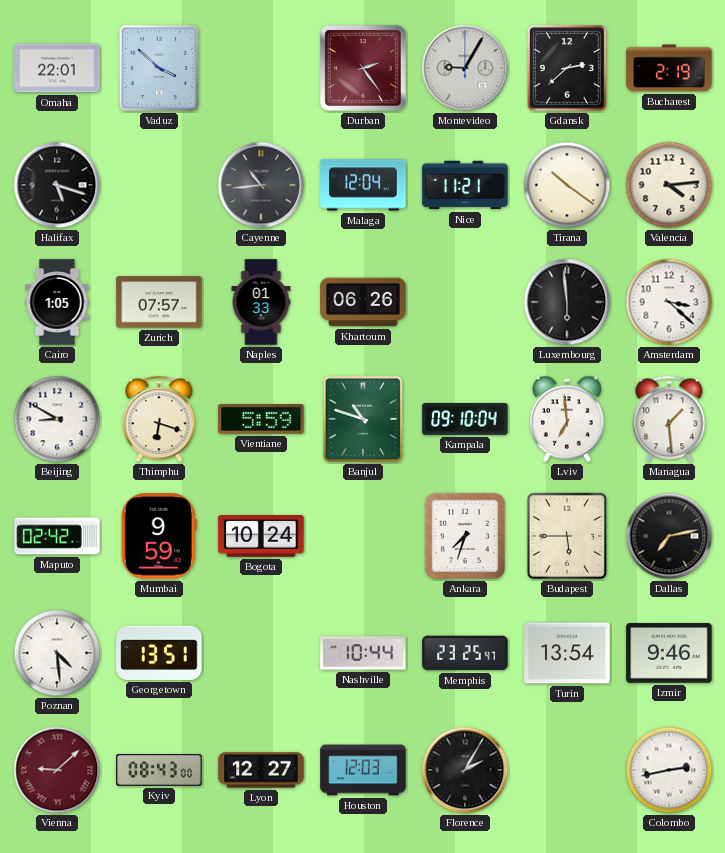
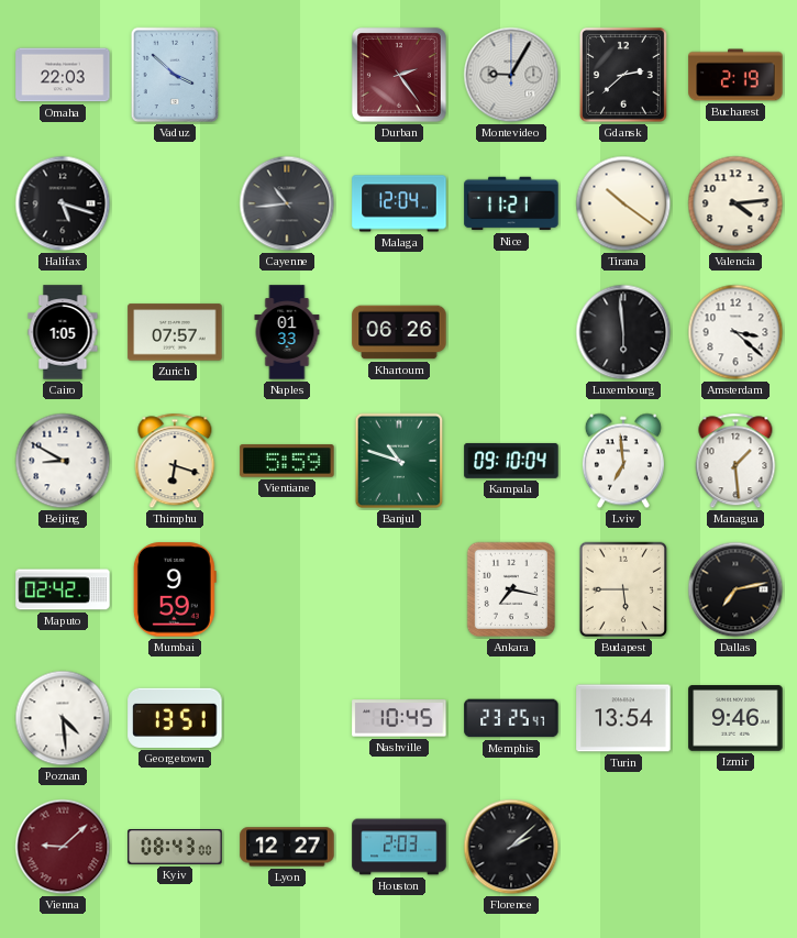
Omaha: 22:01 -> 22:03 (63, 75)
Bogota: 10:24 -> none (261, 536)
Ankara: 7:33 -> 7:17 (510, 589)
Nashville: 10:44 -> 10:45 (399, 718)
Houston: 12:03 -> 2:03 (399, 847)
Florence: 2:05 -> 2:08 (511, 847)
Colombo: 2:43 -> none (669, 770)
